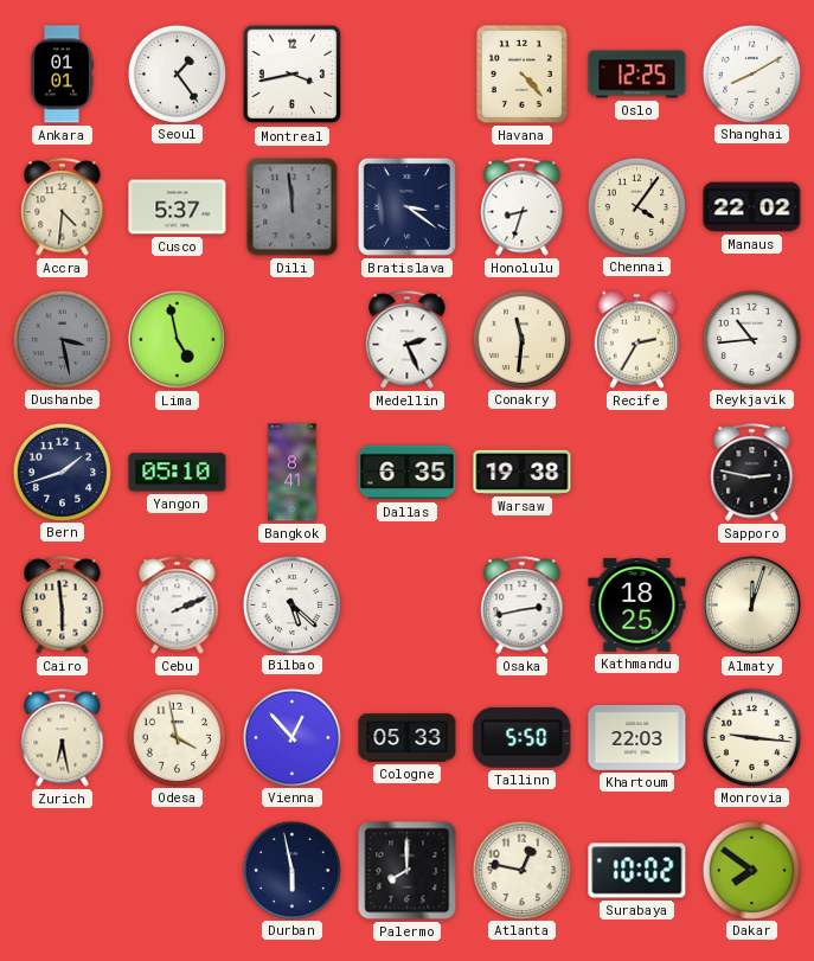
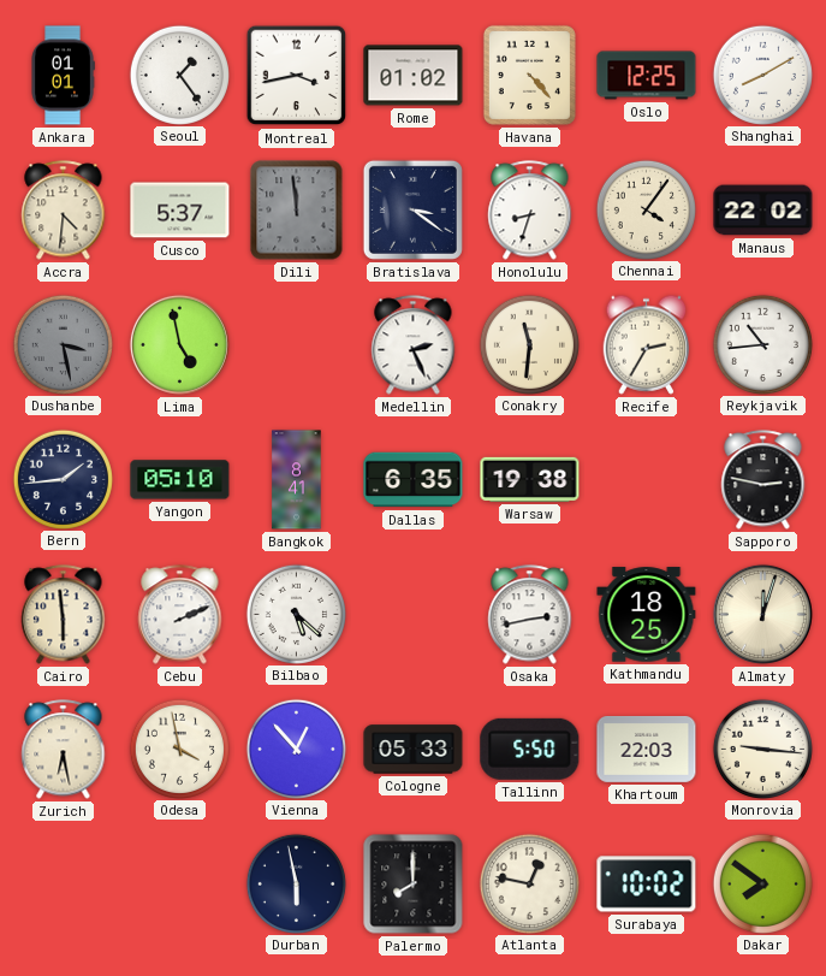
Rome: none -> 01:02 (414, 76)
Bern: 1:42 -> 1:44 (63, 479)
